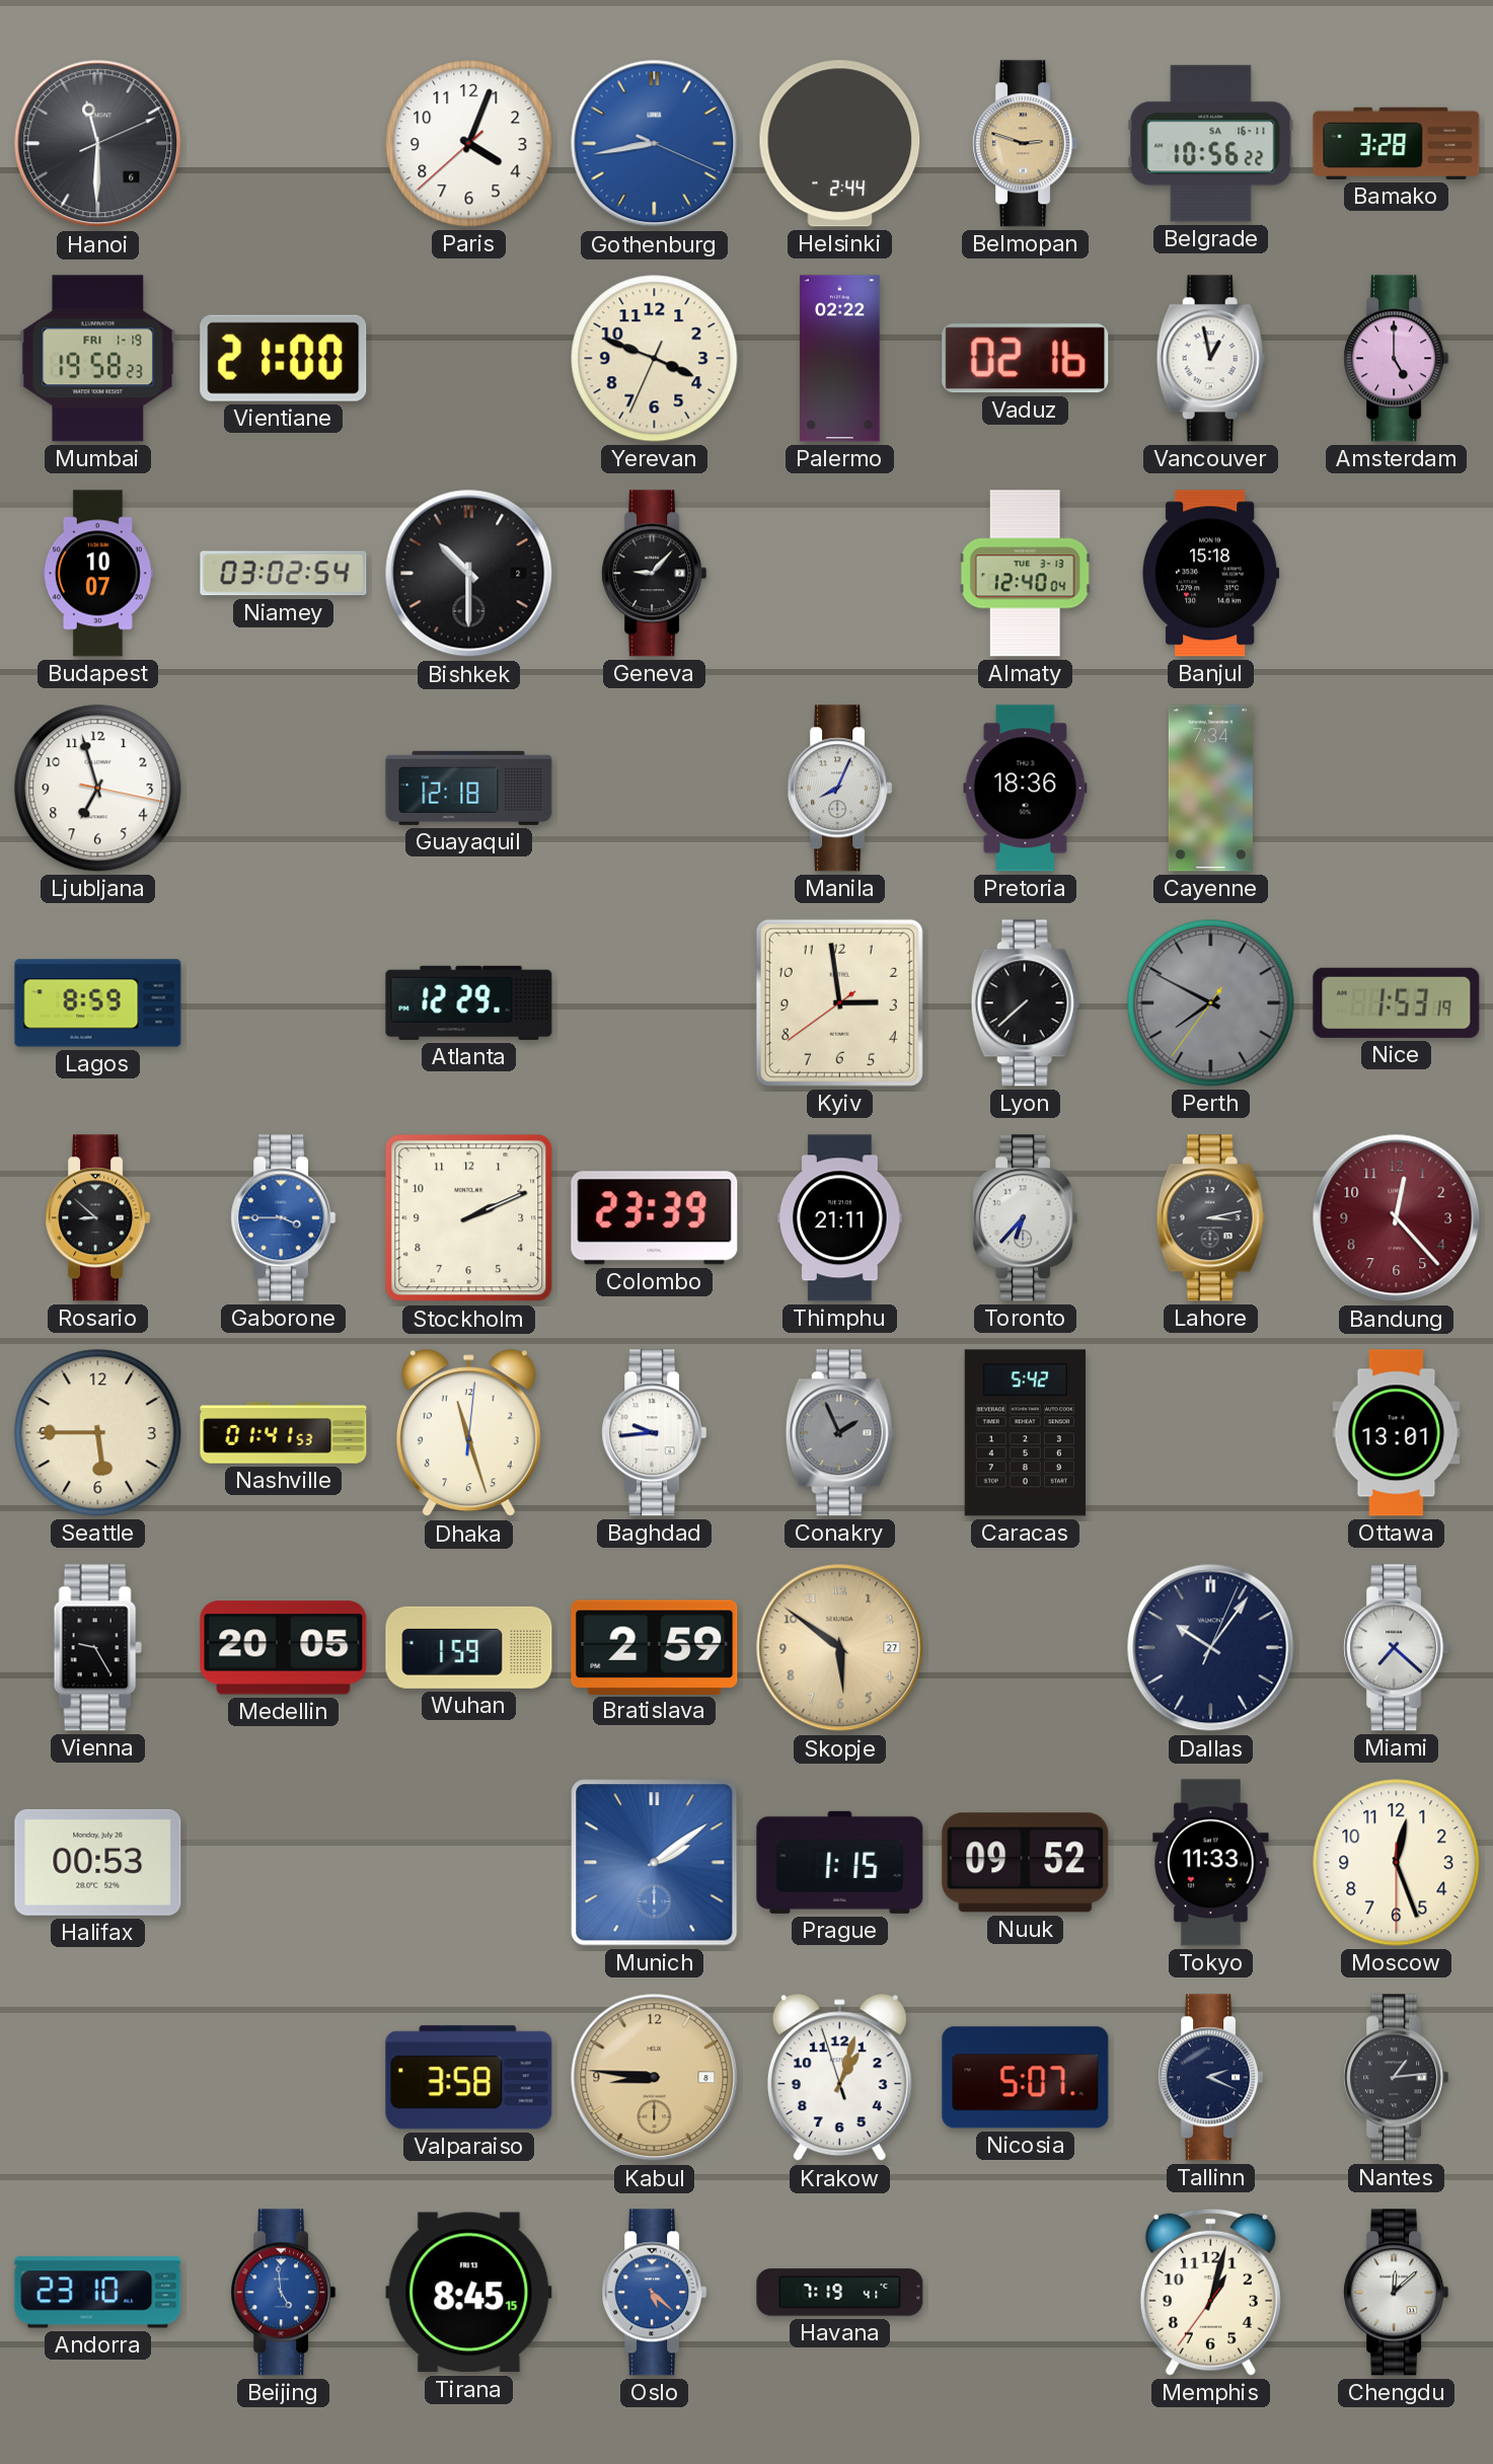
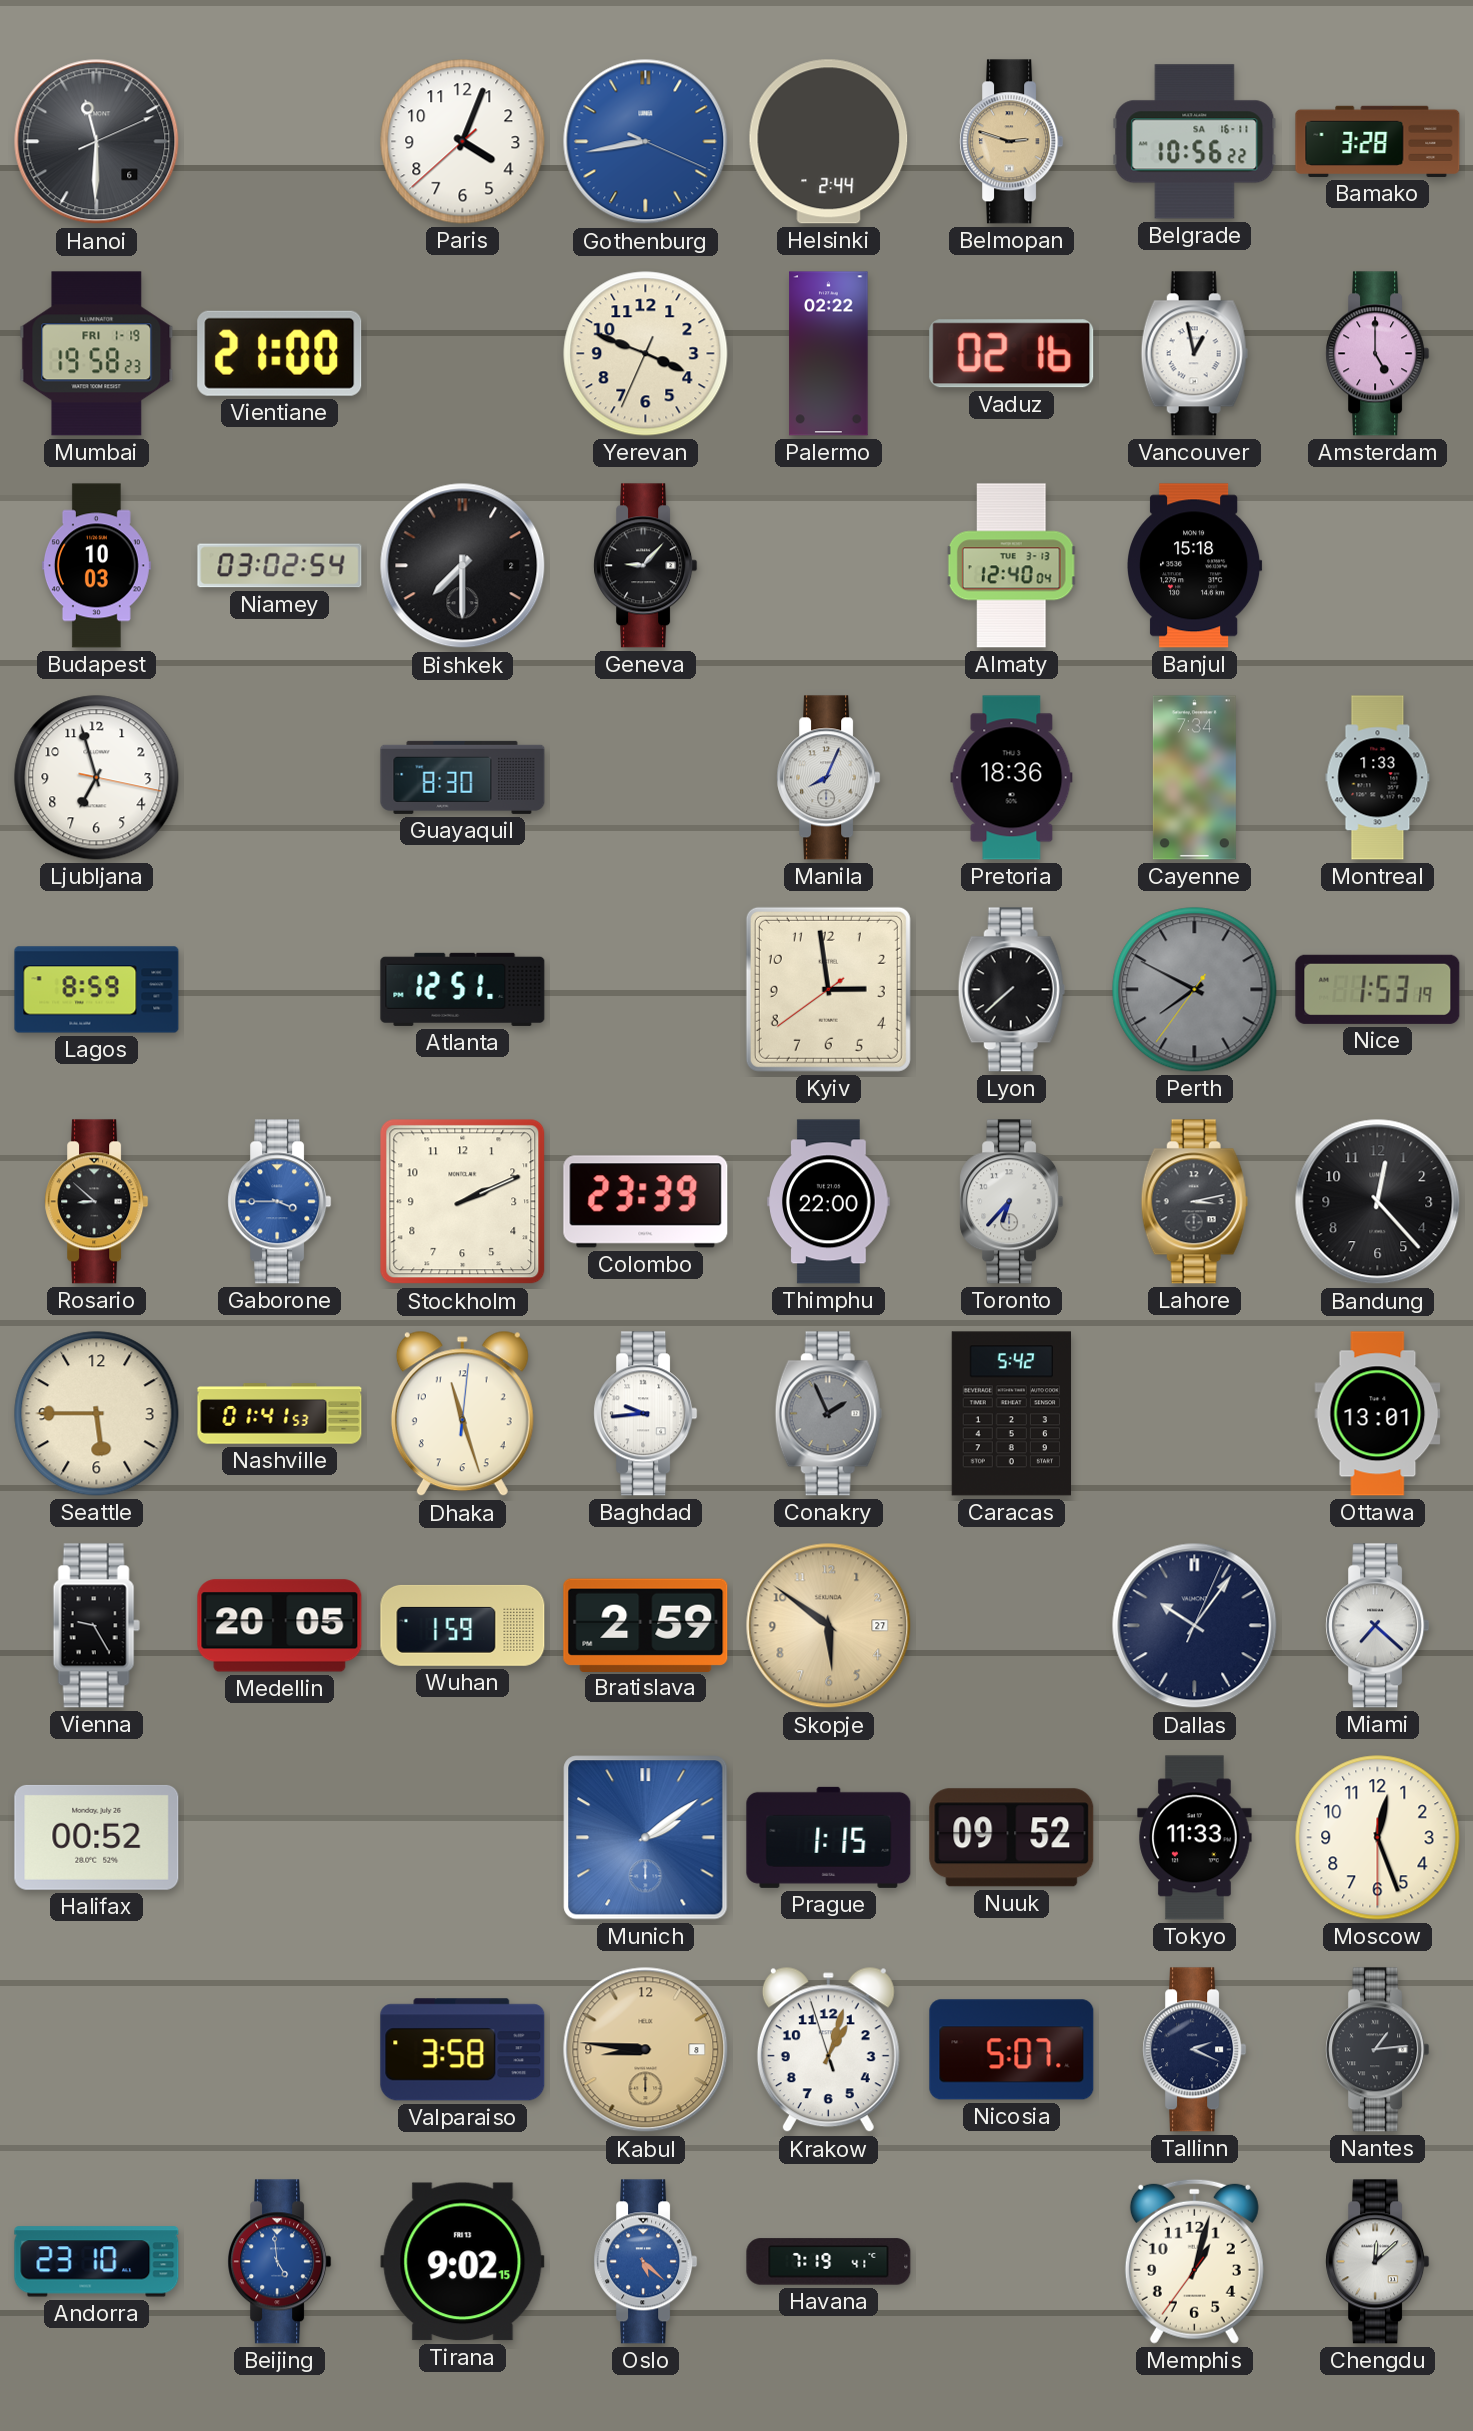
Budapest: 10:07 -> 10:03 (96, 566)
Bishkek: 10:30 -> 7:30 (463, 566)
Guayaquil: 12:18 -> 8:30 (463, 777)
Montreal: none -> 1:33 (1378, 778)
Atlanta: 12:29 -> 12:51 (463, 989)
Thimphu: 21:11 -> 22:00 (829, 1202)
Bandung dial: burgundy -> black (1378, 1202)
Halifax: 00:53 -> 00:52 (97, 1837)
Tirana: 8:45 -> 9:02 (463, 2262)
